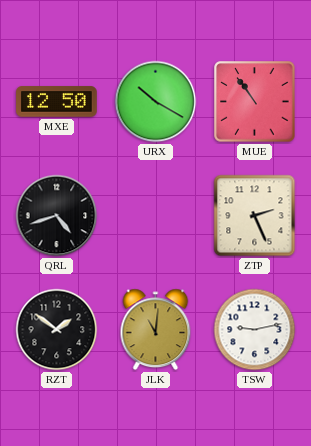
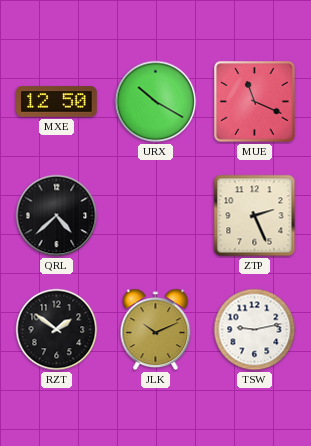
MUE: 10:54 -> 11:19 (255, 102)
QRL: 4:42 -> 4:38 (57, 216)
JLK: 11:01 -> 10:11 (156, 330)
